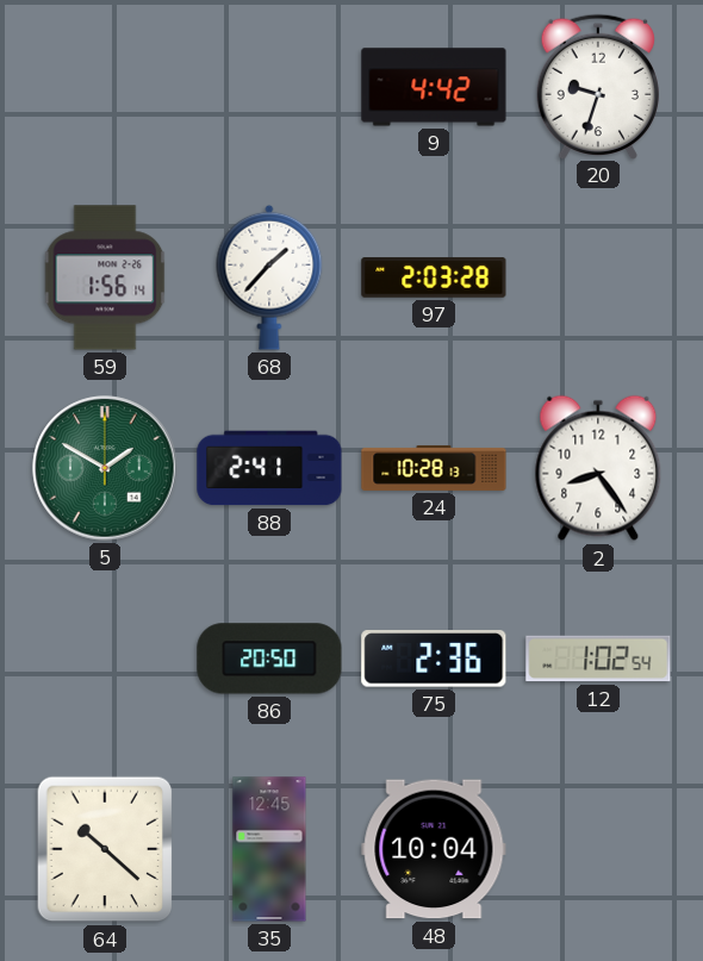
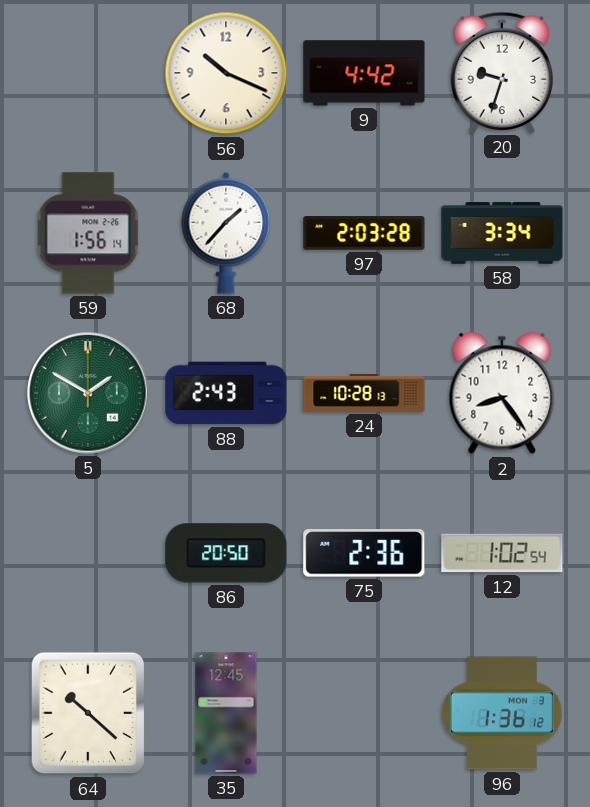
56: none -> 10:19 (226, 73)
58: none -> 3:34 (502, 233)
88: 2:41 -> 2:43 (226, 393)
48: 10:04 -> none (434, 849)
96: none -> 1:36 (502, 713)
